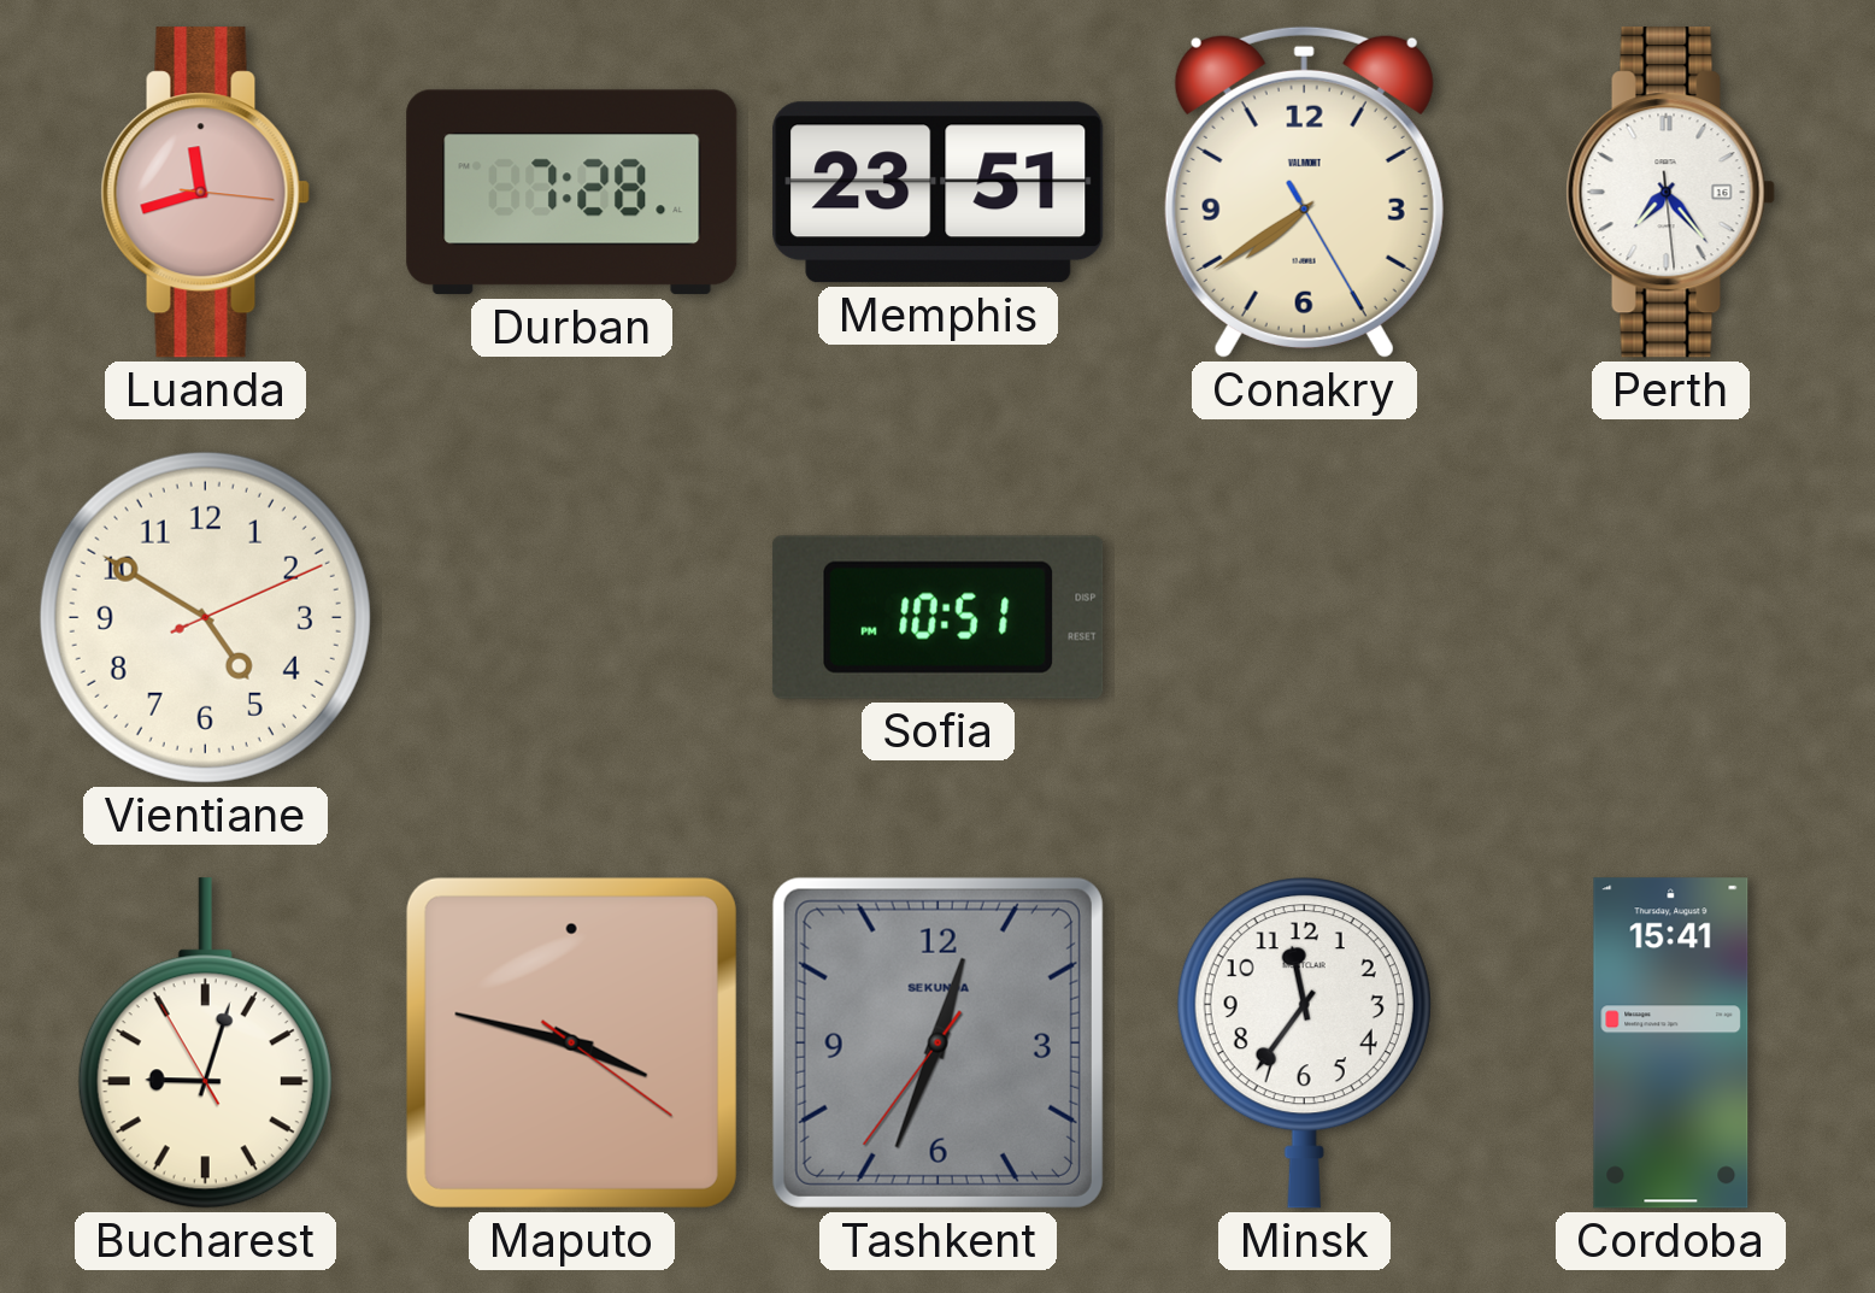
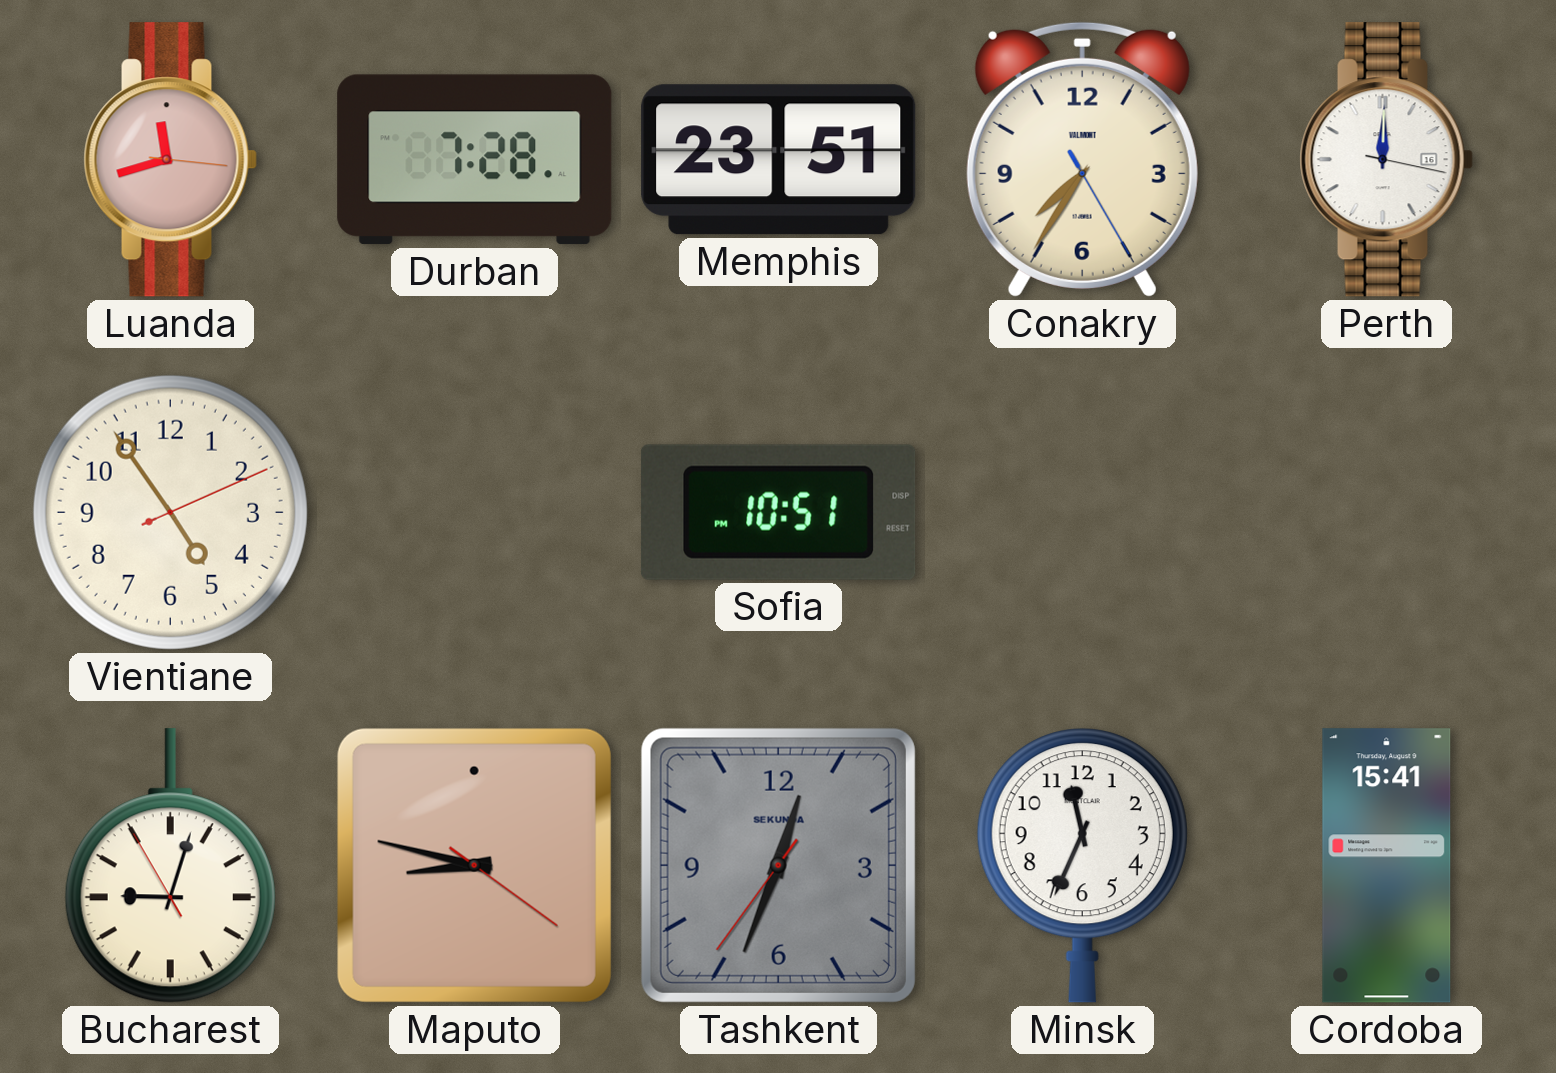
Conakry: 7:39 -> 7:35 (1082, 159)
Perth: 7:23 -> 12:00 (1386, 160)
Vientiane: 4:50 -> 4:54 (170, 512)
Maputo: 3:47 -> 8:47 (474, 865)
Minsk: 11:36 -> 11:34 (1082, 866)
